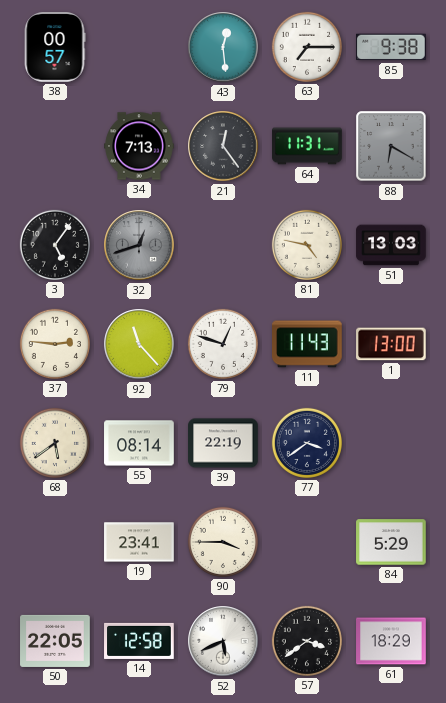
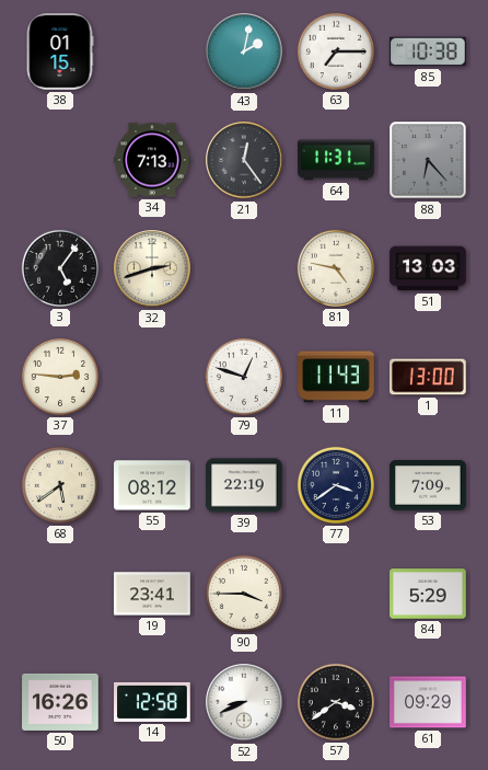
38: 00:57 -> 01:15 (60, 51)
43: 12:29 -> 2:02 (244, 51)
85: 9:38 -> 10:38 (429, 51)
88: 6:20 -> 6:23 (428, 160)
32: 12:42 -> 2:42 (152, 268)
32 dial: grey -> cream (152, 268)
92: 11:23 -> none (139, 344)
55: 08:14 -> 08:12 (152, 485)
53: none -> 7:09 (428, 485)
50: 22:05 -> 16:26 (60, 702)
52: 5:41 -> 8:41 (244, 702)
61: 18:29 -> 09:29 (428, 702)
